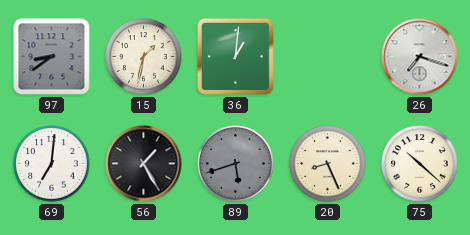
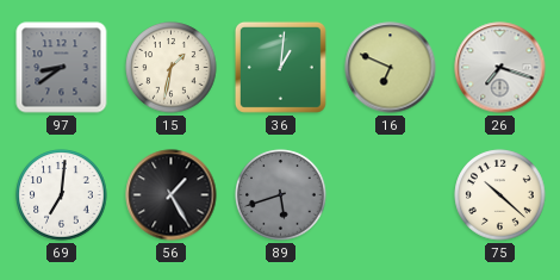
16: none -> 6:49 (391, 68)
20: 8:26 -> none (328, 164)
